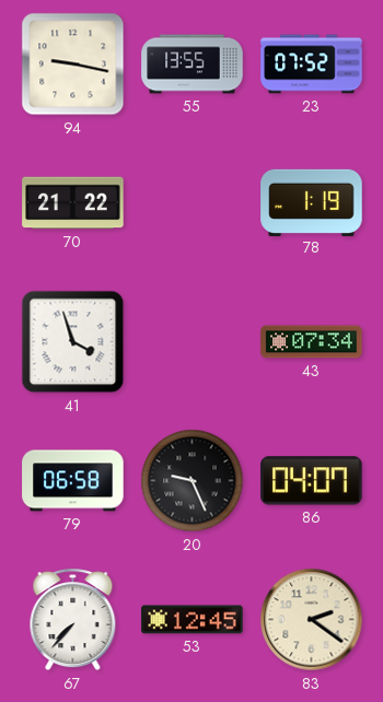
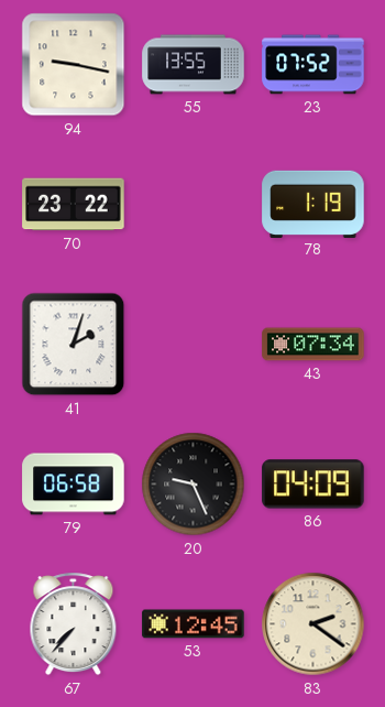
70: 21:22 -> 23:22 (74, 205)
41: 3:57 -> 2:03 (74, 345)
86: 04:07 -> 04:09 (313, 485)
